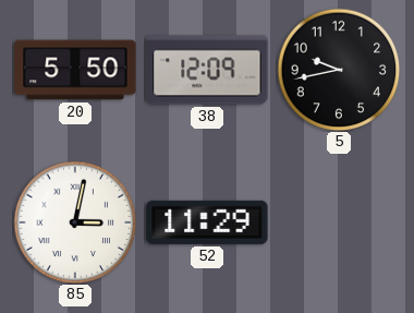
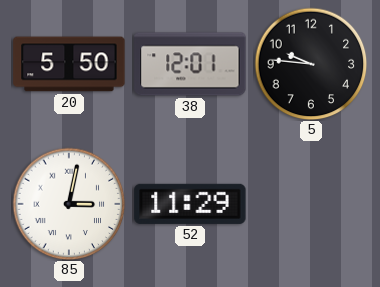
38: 12:09 -> 12:01 (190, 64)
5: 9:43 -> 9:46 (311, 64)
